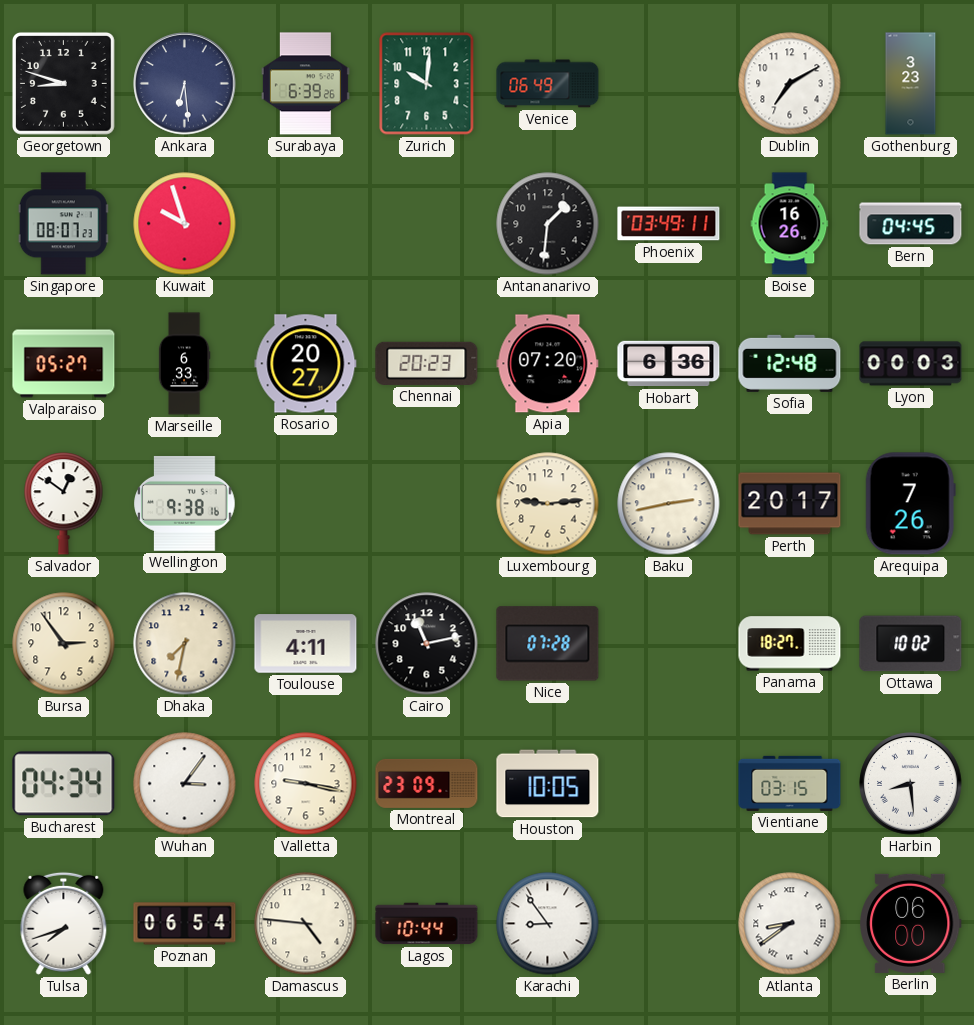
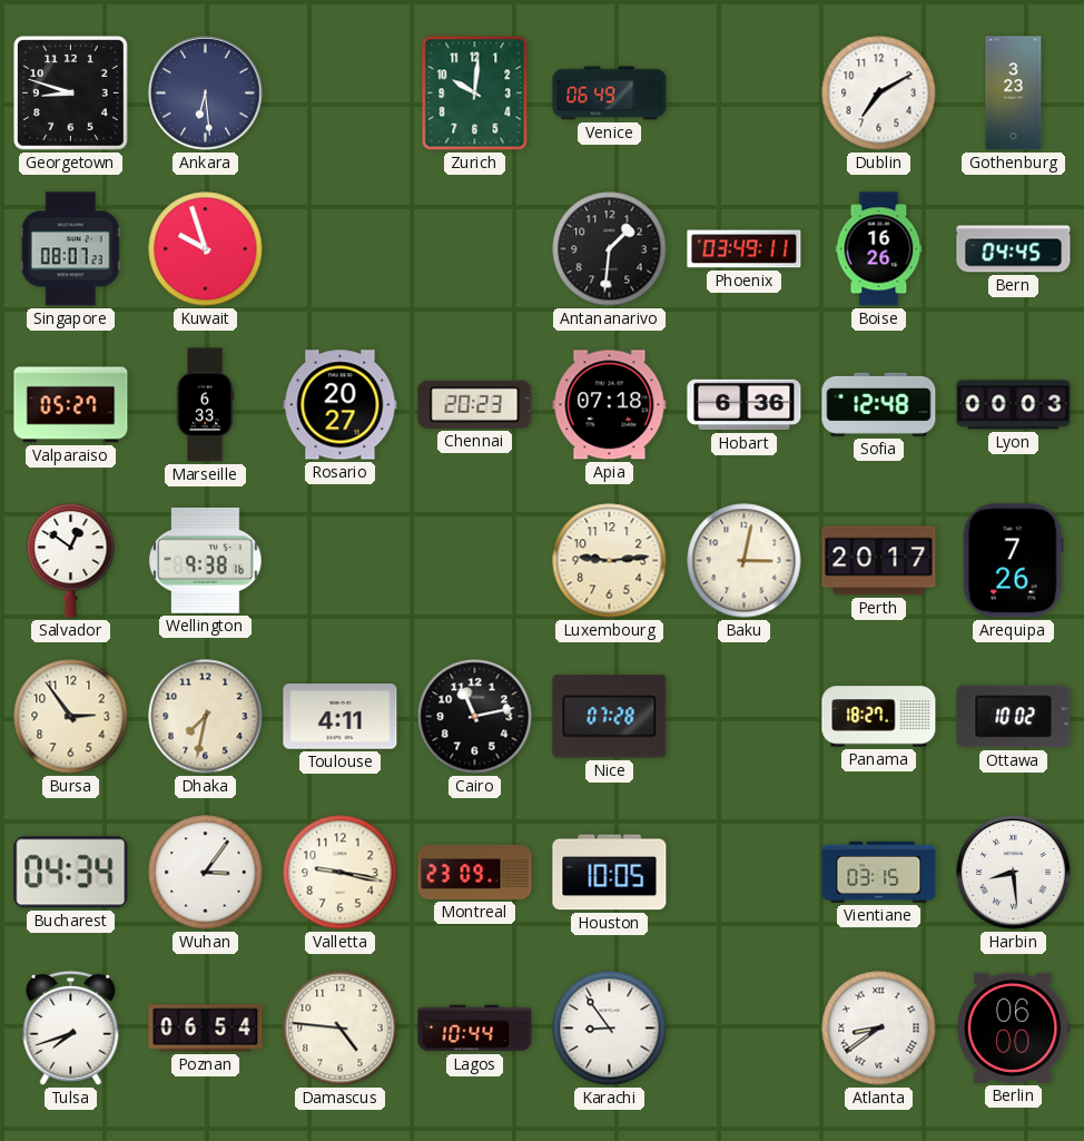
Surabaya: 6:39 -> none (305, 84)
Apia: 07:20 -> 07:18 (610, 405)
Baku: 2:43 -> 3:02 (745, 561)
